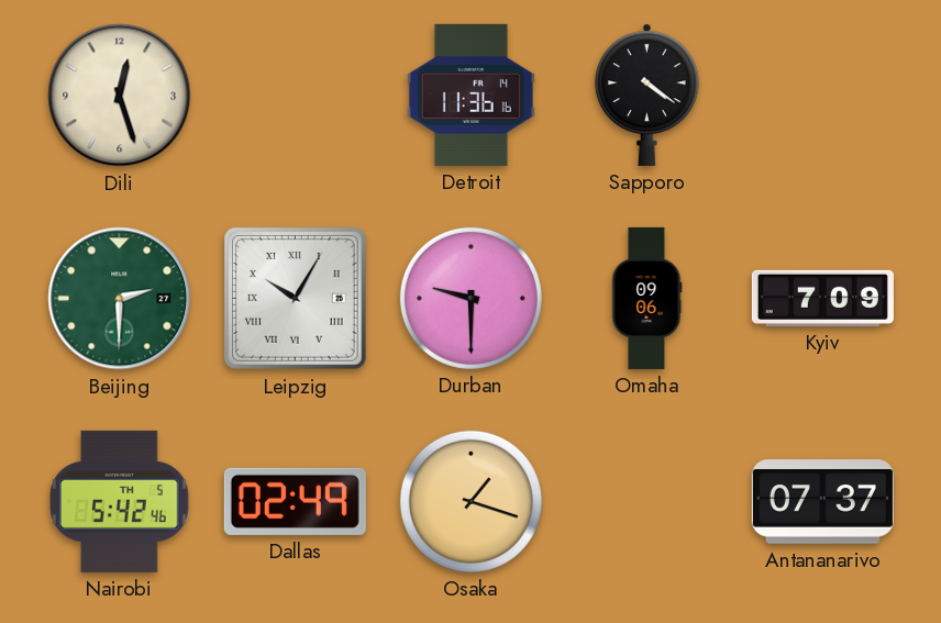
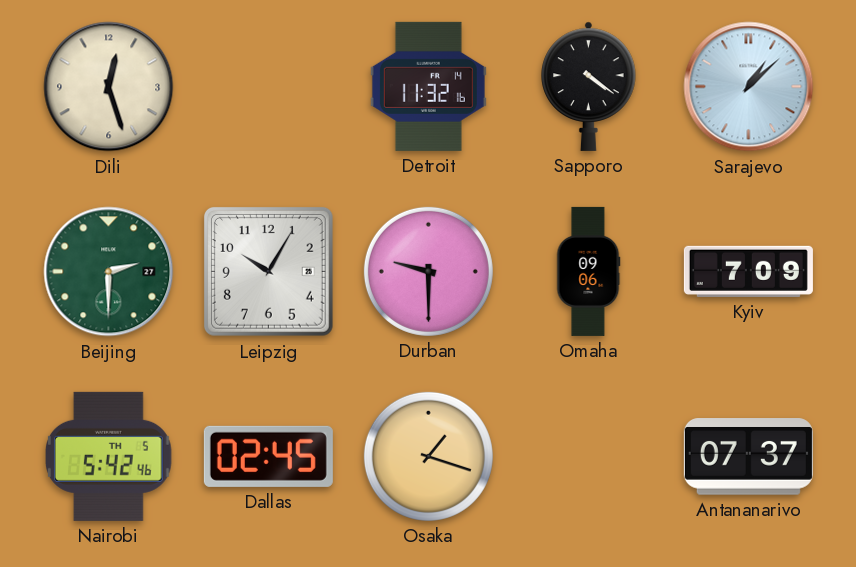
Detroit: 11:36 -> 11:32 (428, 86)
Sarajevo: none -> 1:08 (749, 87)
Leipzig numerals: Roman -> Arabic (268, 271)
Dallas: 02:49 -> 02:45 (268, 456)
